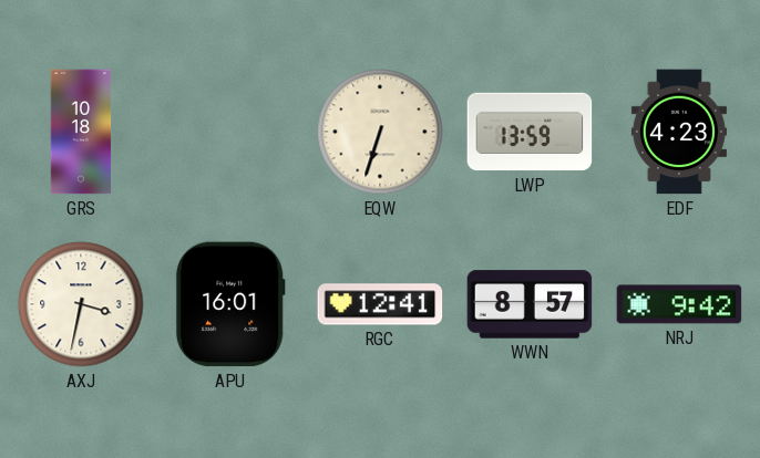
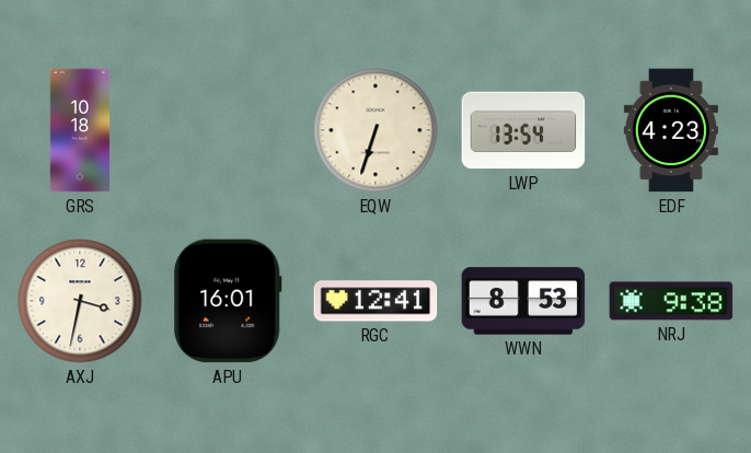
LWP: 13:59 -> 13:54 (523, 130)
WWN: 8:57 -> 8:53 (523, 301)
NRJ: 9:42 -> 9:38 (671, 301)
